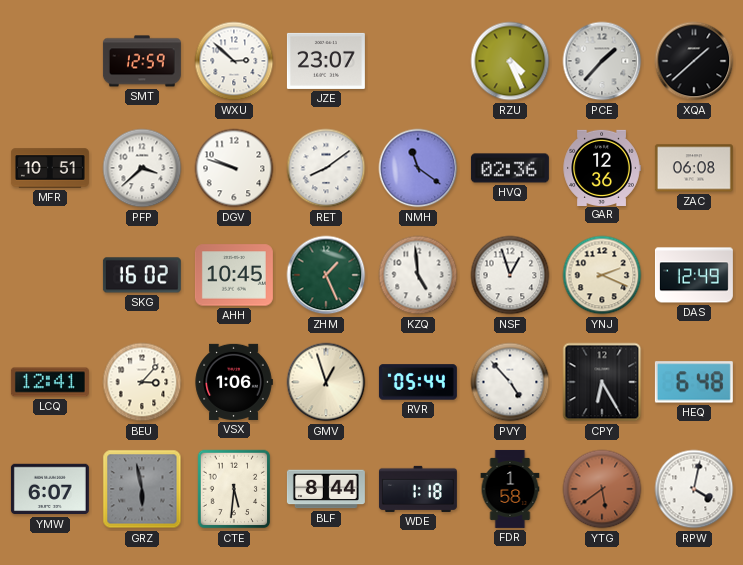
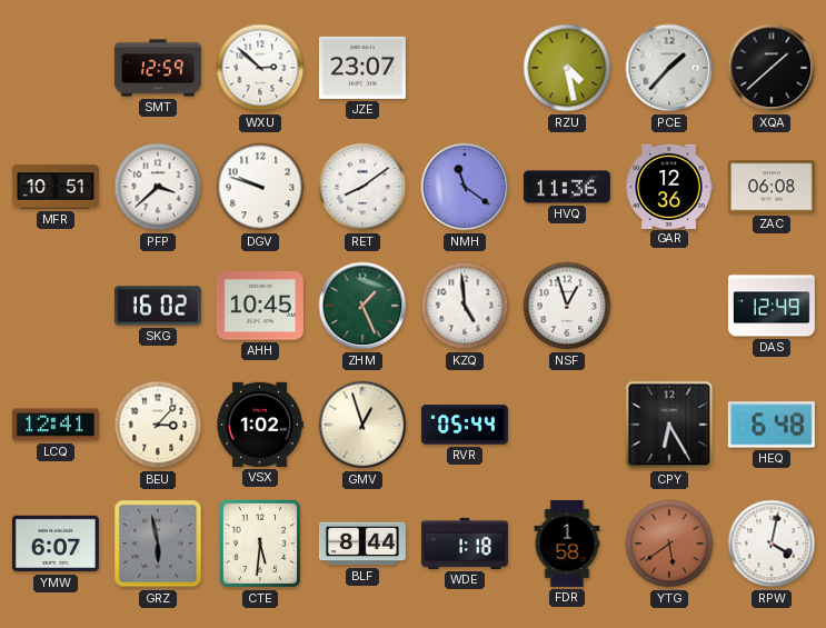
RZU: 4:26 -> 4:28 (567, 68)
HVQ: 02:36 -> 11:36 (567, 187)
YNJ: 2:19 -> none (602, 275)
VSX: 1:06 -> 1:02 (260, 425)
PVY: 4:53 -> none (510, 382)
